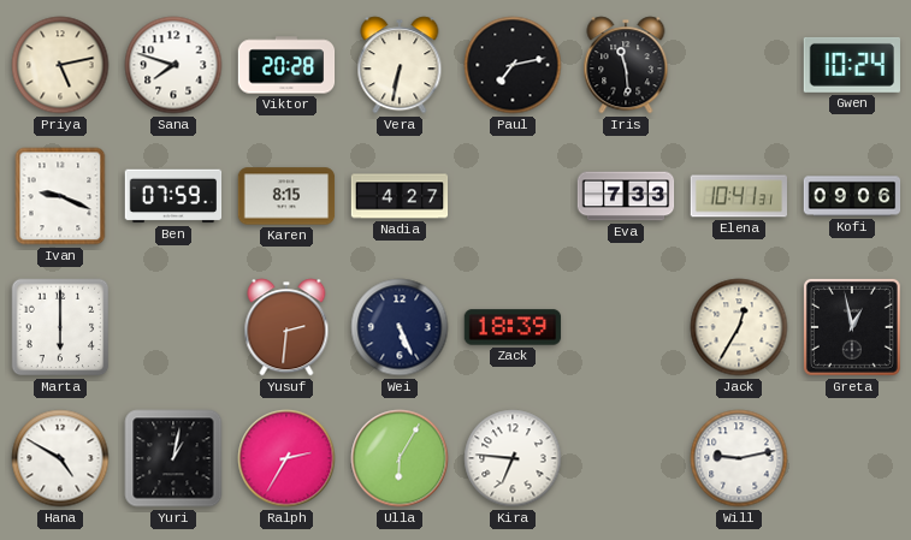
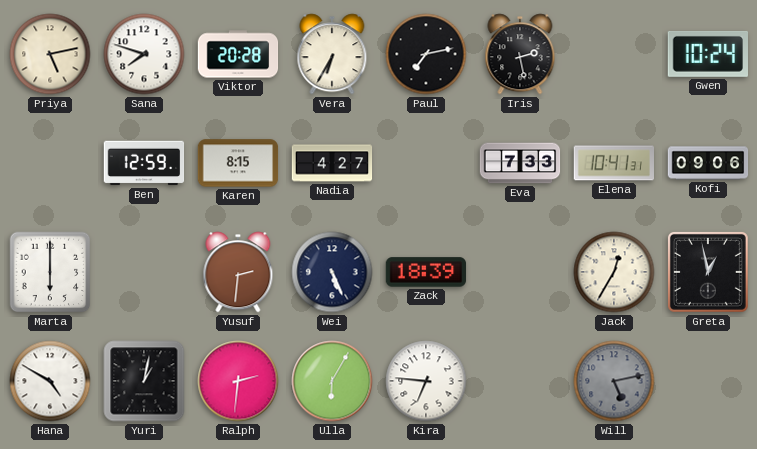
Vera: 6:32 -> 6:35 (332, 54)
Iris: 11:29 -> 2:28 (520, 54)
Ivan: 9:19 -> none (60, 196)
Ben: 07:59 -> 12:59 (144, 163)
Ralph: 2:35 -> 2:31 (238, 381)
Will: 9:13 -> 5:13 (614, 381)
Will dial: white -> grey (614, 381)
